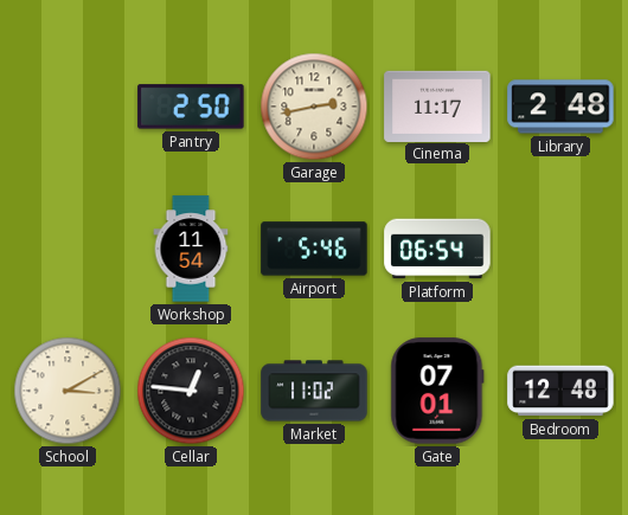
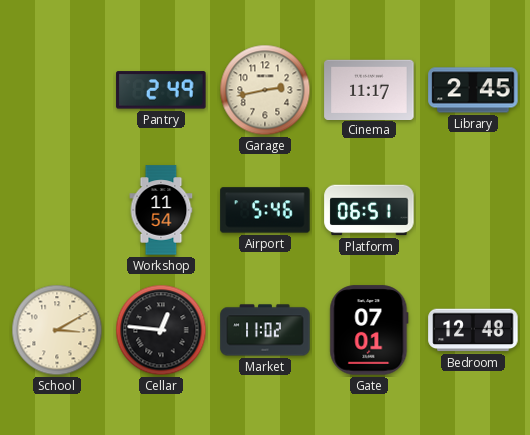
Pantry: 2:50 -> 2:49 (161, 90)
Library: 2:48 -> 2:45 (473, 90)
Platform: 06:54 -> 06:51 (369, 210)
